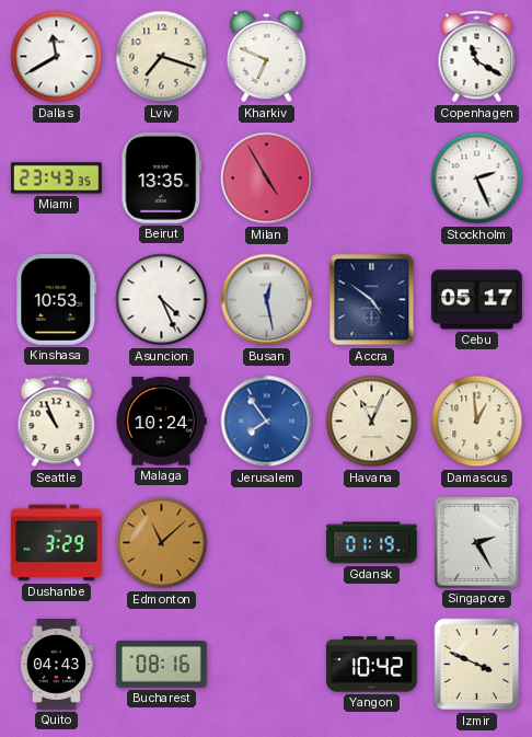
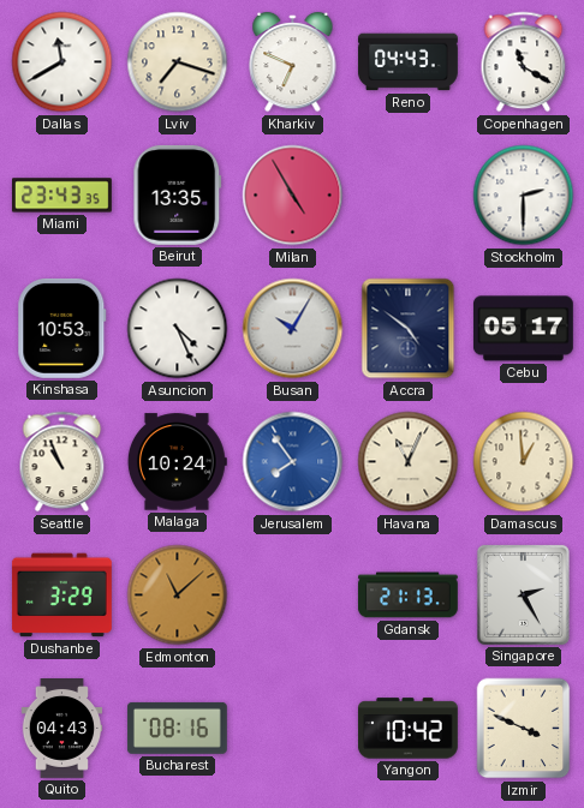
Reno: none -> 04:43 (407, 62)
Stockholm: 2:26 -> 2:30 (524, 196)
Busan: 12:28 -> 10:05 (293, 329)
Gdansk: 01:19 -> 21:13 (407, 595)
